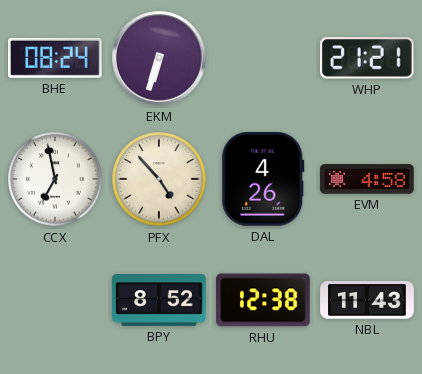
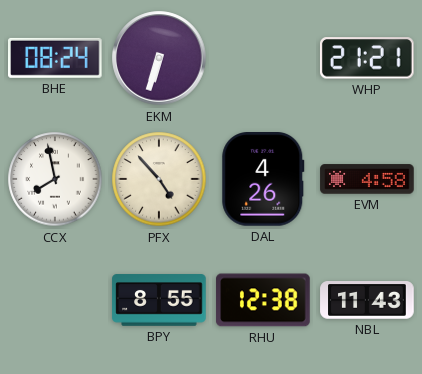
CCX: 6:58 -> 7:58 (55, 179)
BPY: 8:52 -> 8:55 (159, 300)
